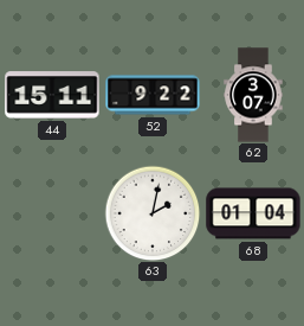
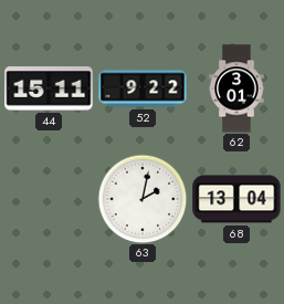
62: 3:07 -> 3:01 (236, 88)
68: 01:04 -> 13:04 (236, 199)
